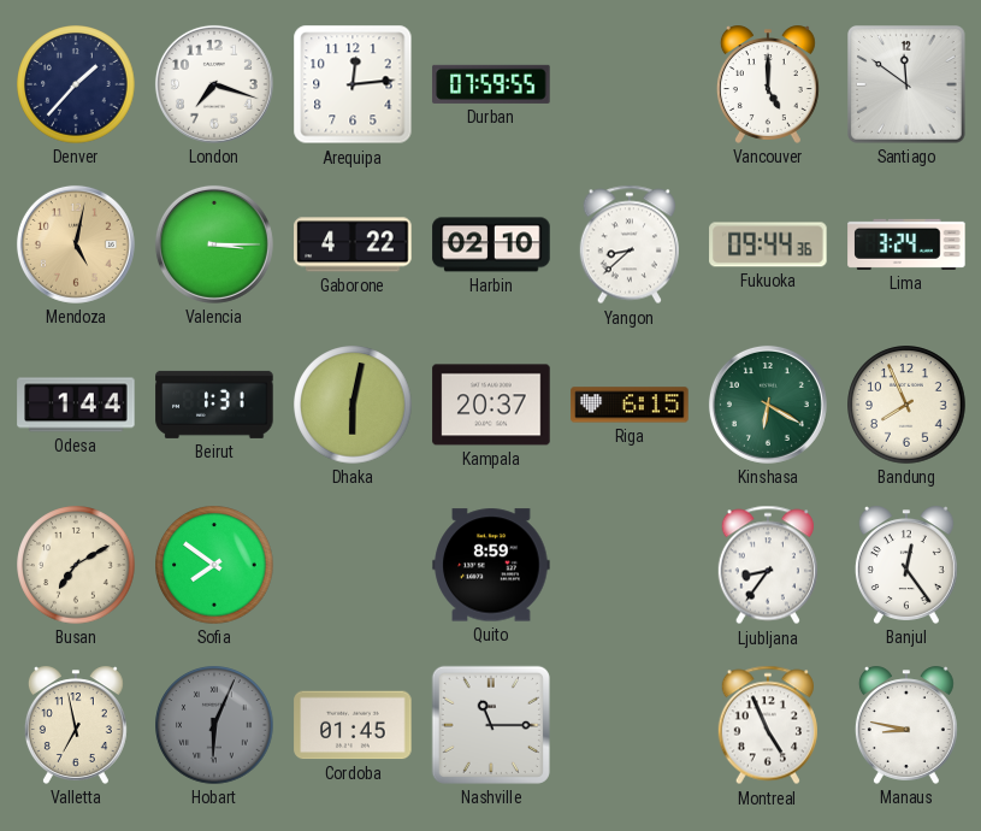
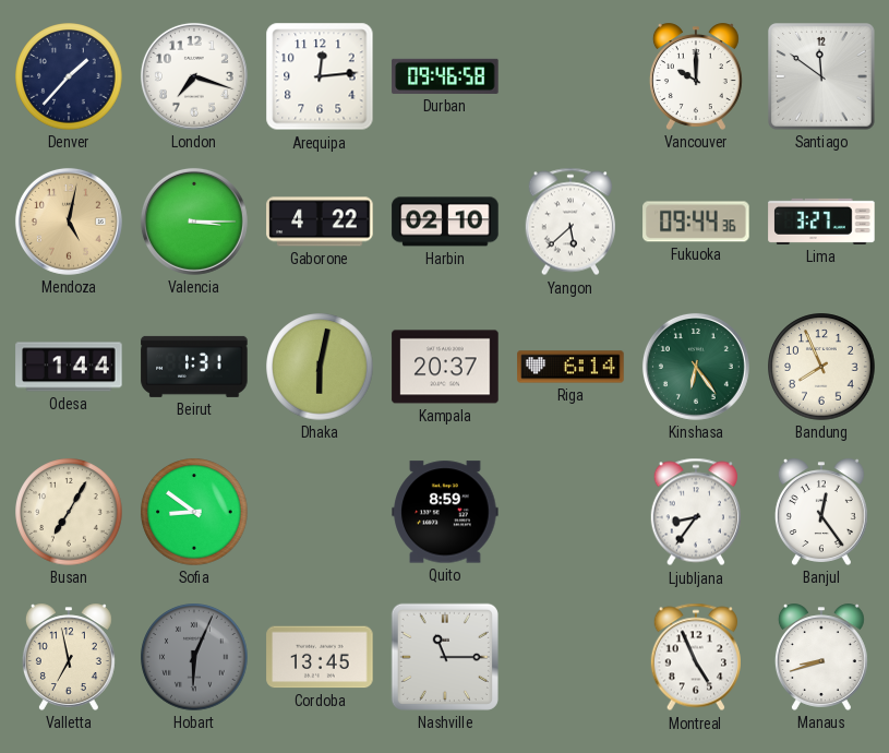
Durban: 07:59 -> 09:46 (445, 76)
Vancouver: 5:00 -> 10:00 (696, 76)
Yangon: 8:38 -> 5:38 (569, 222)
Lima: 3:24 -> 3:27 (821, 222)
Riga: 6:15 -> 6:14 (570, 367)
Kinshasa: 6:20 -> 6:24 (696, 367)
Busan: 7:10 -> 7:05 (69, 512)
Sofia: 7:51 -> 8:51 (194, 512)
Cordoba: 01:45 -> 13:45 (320, 657)
Manaus: 8:47 -> 8:42 (821, 657)
